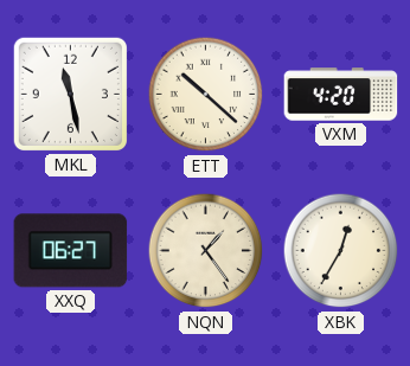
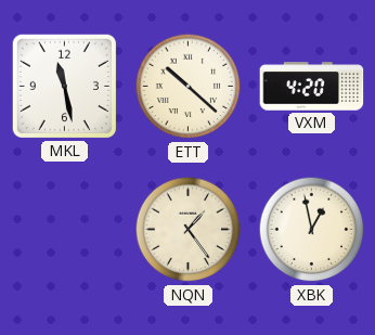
XXQ: 06:27 -> none (71, 251)
XBK: 12:35 -> 12:58 (312, 230)
